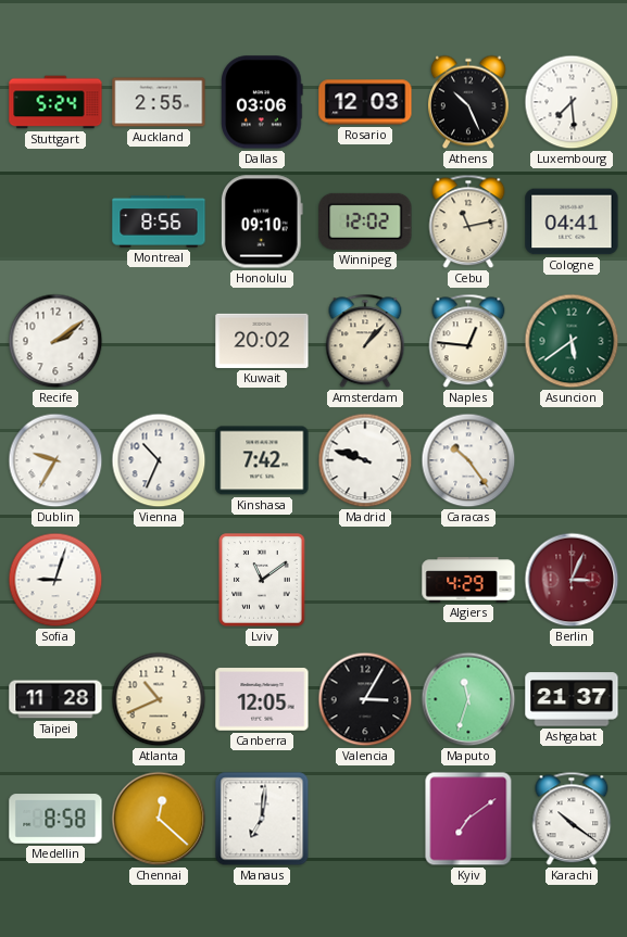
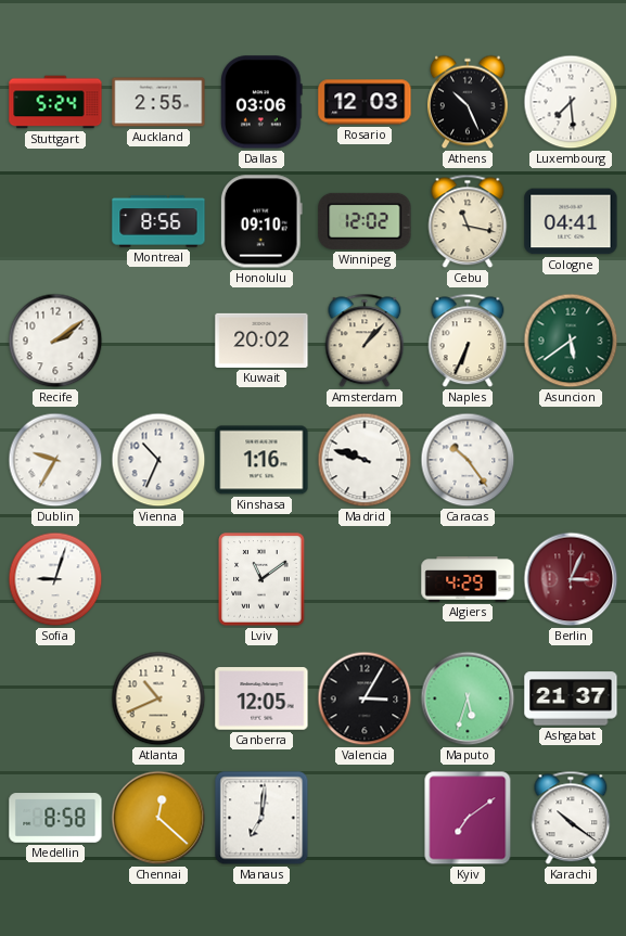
Cebu: 11:13 -> 11:17 (468, 221)
Naples: 12:46 -> 6:34 (468, 341)
Kinshasa: 7:42 -> 1:16 (261, 460)
Taipei: 11:28 -> none (55, 699)
Maputo: 11:33 -> 5:33 (468, 698)
